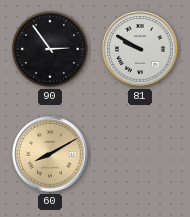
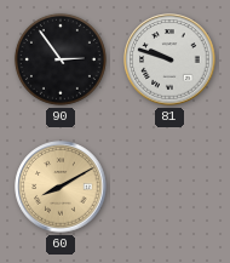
81: 9:50 -> 9:48 (169, 59)
